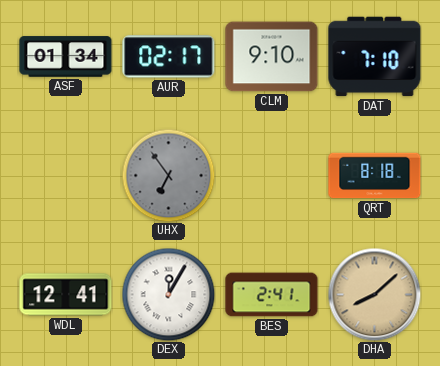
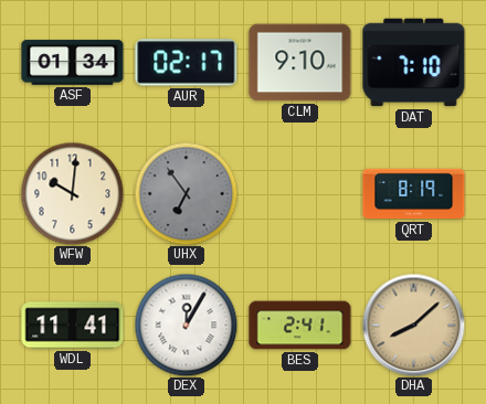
WFW: none -> 10:01 (72, 193)
QRT: 8:18 -> 8:19 (414, 194)
WDL: 12:41 -> 11:41 (73, 326)
